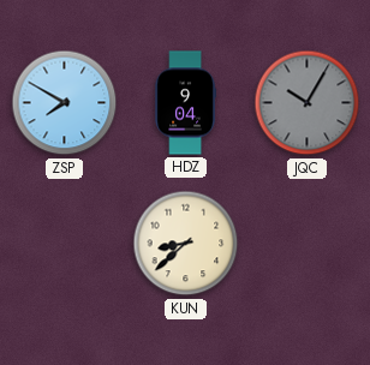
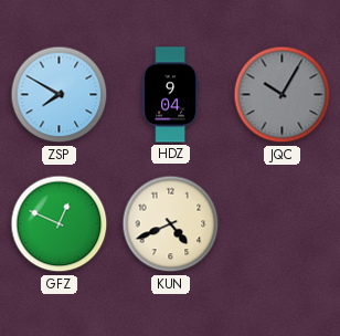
GFZ: none -> 12:49 (60, 224)
KUN: 8:38 -> 4:41 (171, 224)
